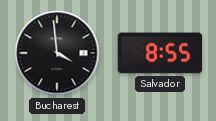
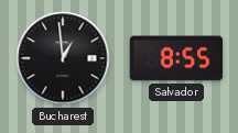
Bucharest: 3:59 -> 12:59 (63, 58)
